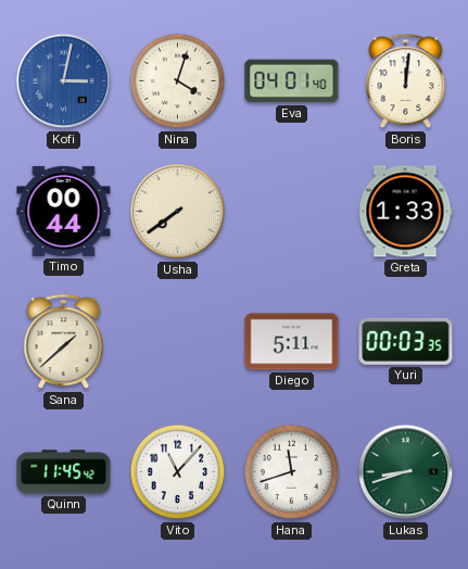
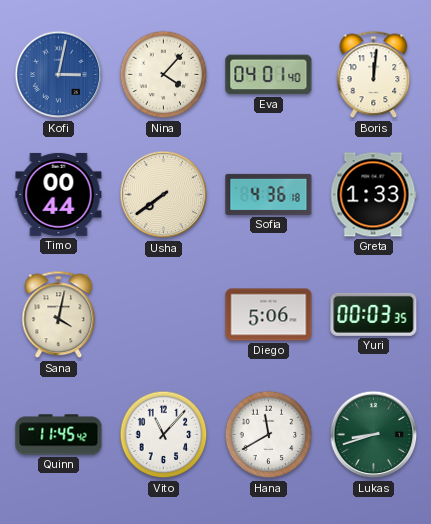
Nina: 4:03 -> 4:07 (164, 75)
Sofia: none -> 4:36 (269, 194)
Sana: 1:38 -> 4:02 (59, 315)
Diego: 5:11 -> 5:06 (269, 315)
Hana: 11:42 -> 11:40 (269, 435)
